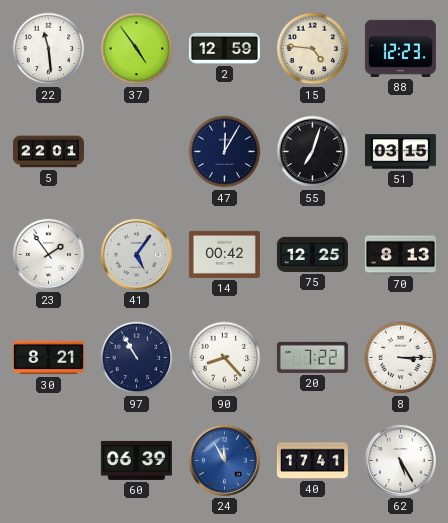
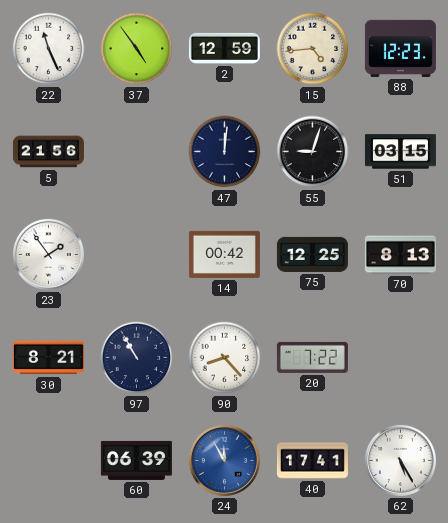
22: 11:29 -> 11:26 (49, 49)
15: 4:46 -> 4:44 (313, 49)
5: 22:01 -> 21:56 (48, 152)
47: 12:05 -> 12:01 (225, 152)
55: 7:03 -> 9:03 (313, 152)
41: 5:06 -> none (136, 254)
8: 3:15 -> none (401, 358)
